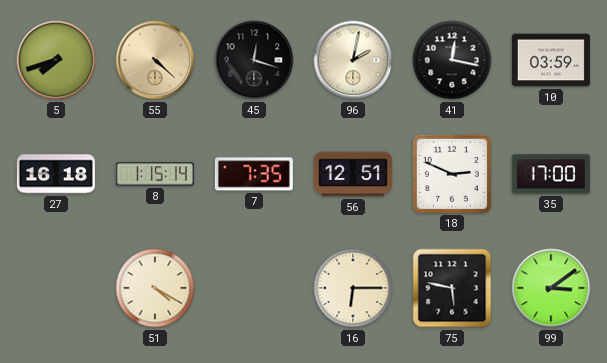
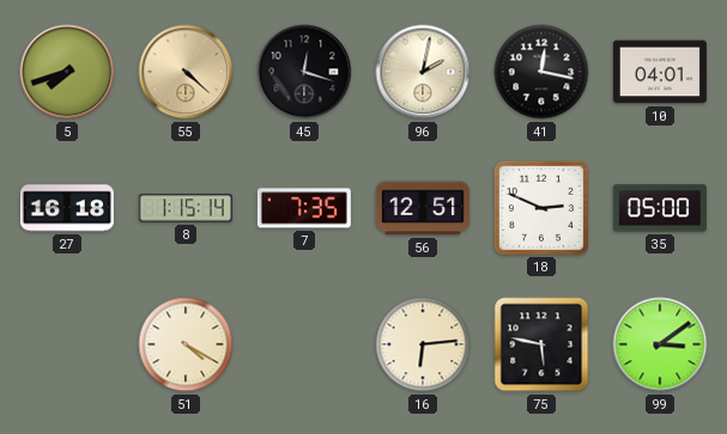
10: 03:59 -> 04:01 (660, 72)
35: 17:00 -> 05:00 (660, 208)
16: 6:15 -> 6:14 (423, 344)
